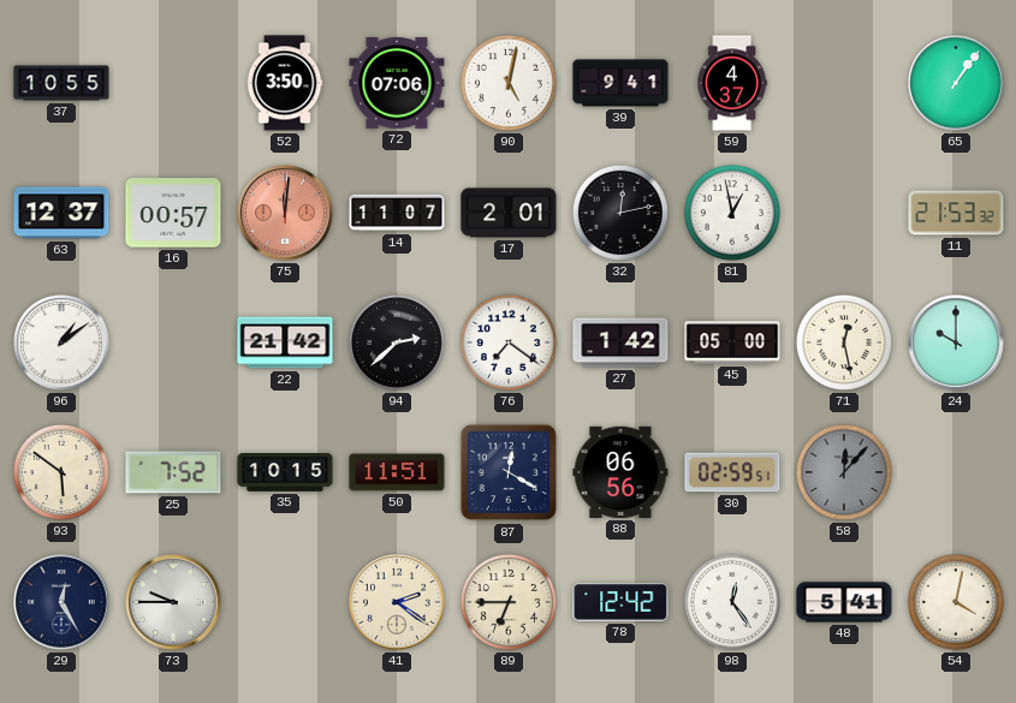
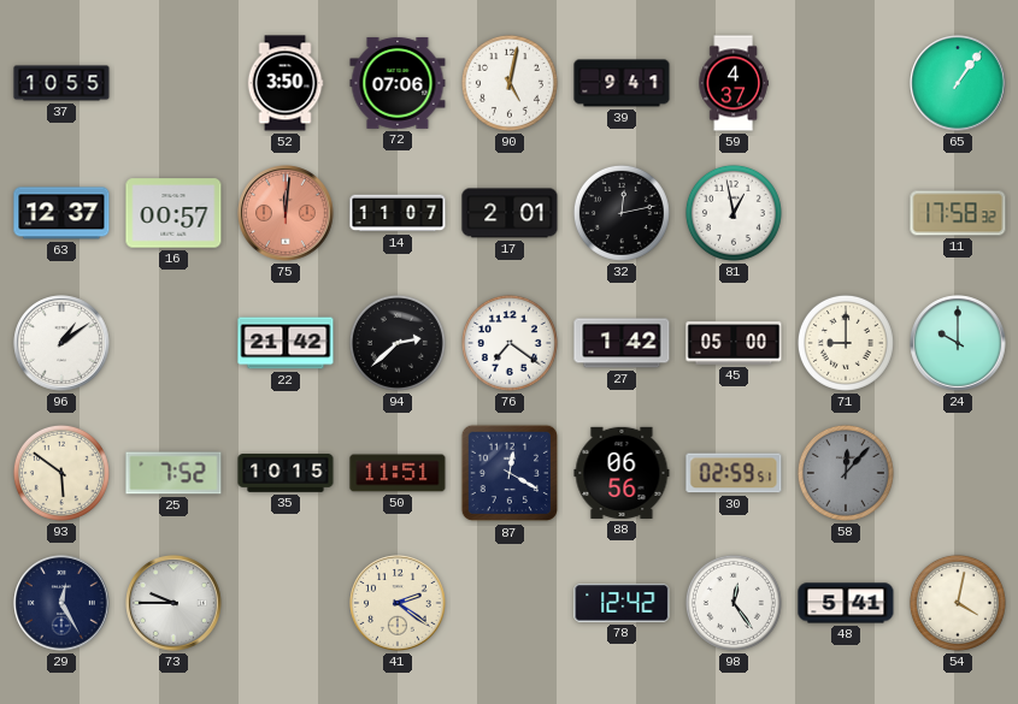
11: 21:53 -> 17:58 (958, 213)
71: 12:28 -> 9:00 (846, 343)
89: 6:45 -> none (509, 602)
